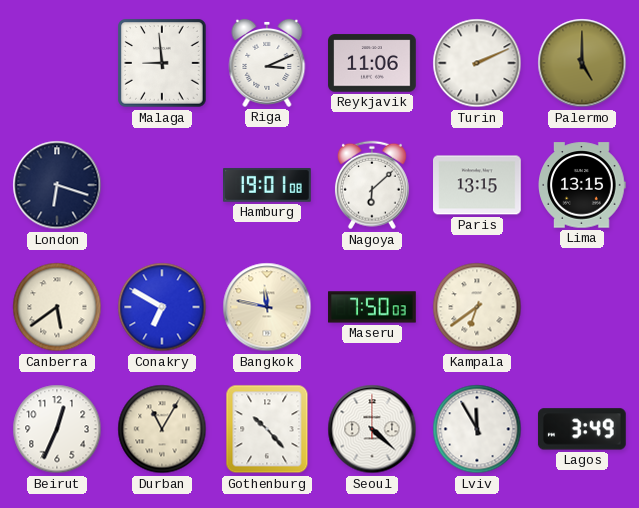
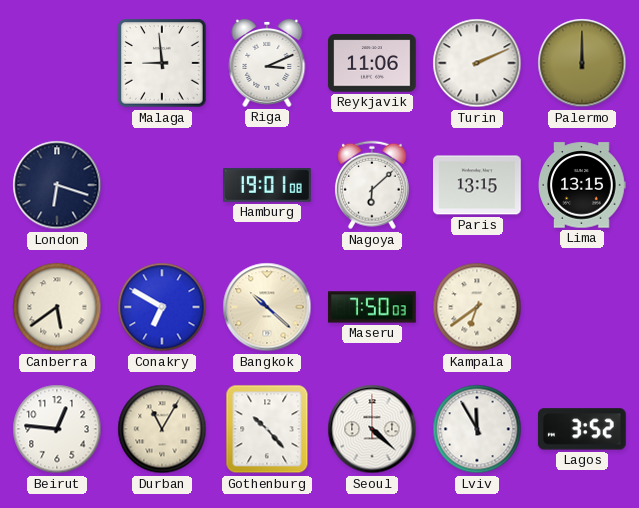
Palermo: 5:00 -> 12:00 (582, 63)
Bangkok: 11:47 -> 10:22 (267, 307)
Beirut: 12:34 -> 12:46 (57, 429)
Lagos: 3:49 -> 3:52 (582, 429)
